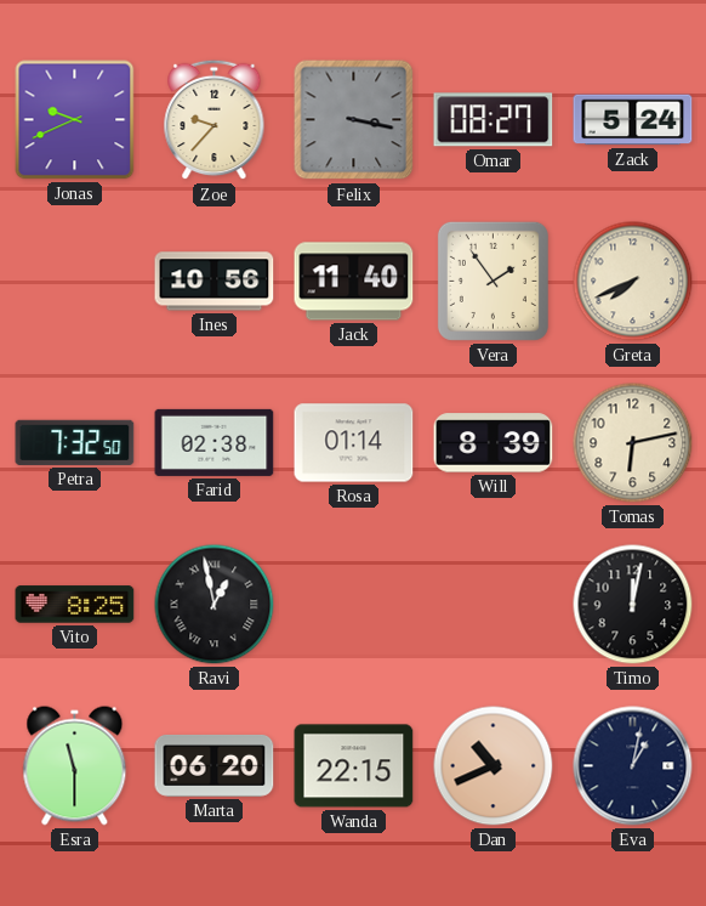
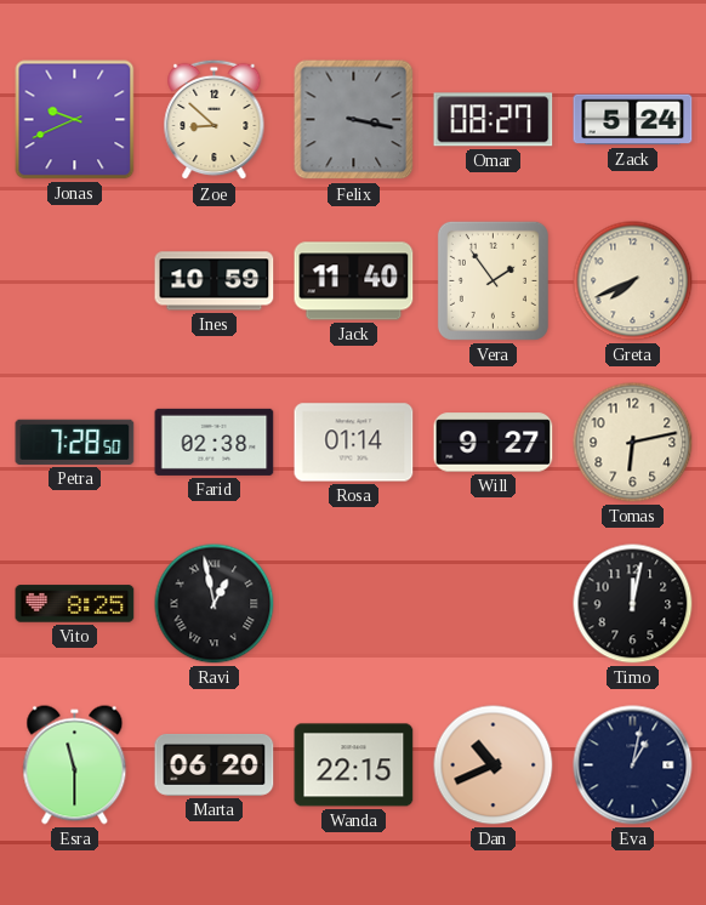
Zoe: 9:37 -> 8:52 (215, 120)
Ines: 10:56 -> 10:59 (215, 281)
Petra: 7:32 -> 7:28 (75, 442)
Will: 8:39 -> 9:27 (494, 443)
